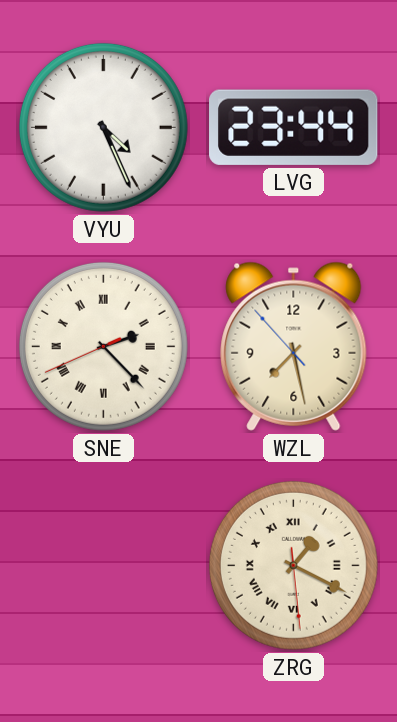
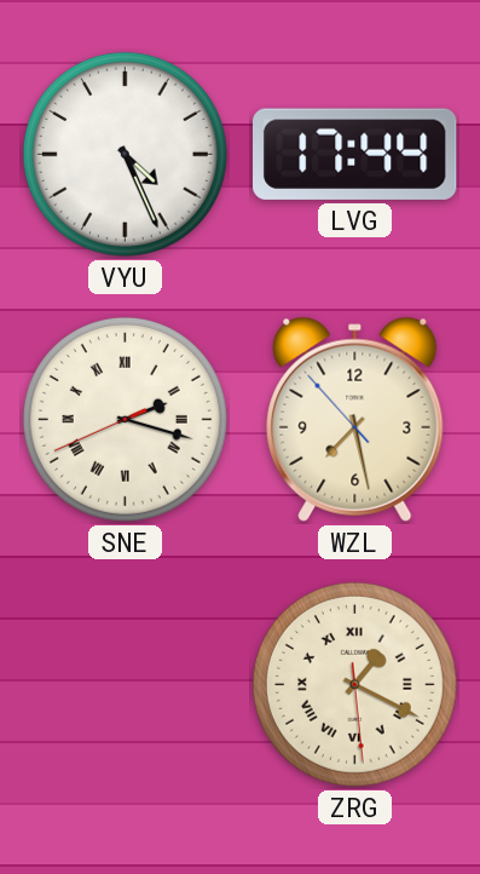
LVG: 23:44 -> 17:44 (355, 154)
SNE: 2:22 -> 2:17 (125, 419)
